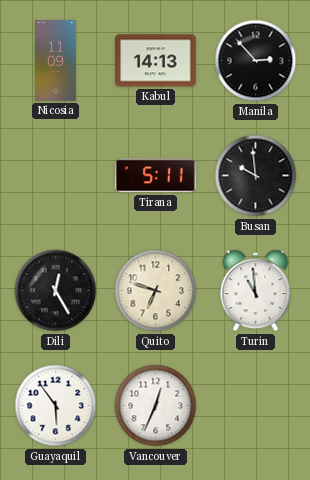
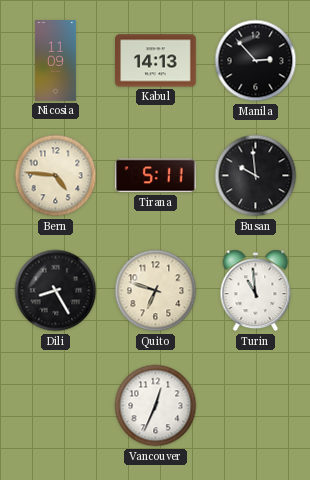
Bern: none -> 4:46 (56, 176)
Dili: 12:25 -> 8:25 (56, 291)
Guayaquil: 5:54 -> none (56, 406)
